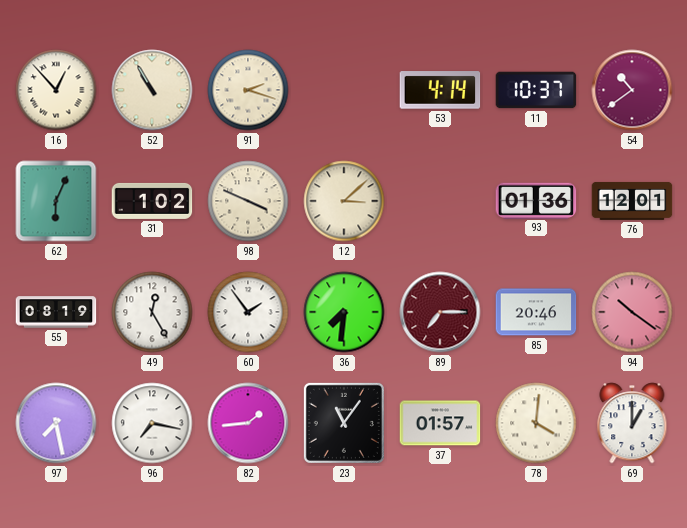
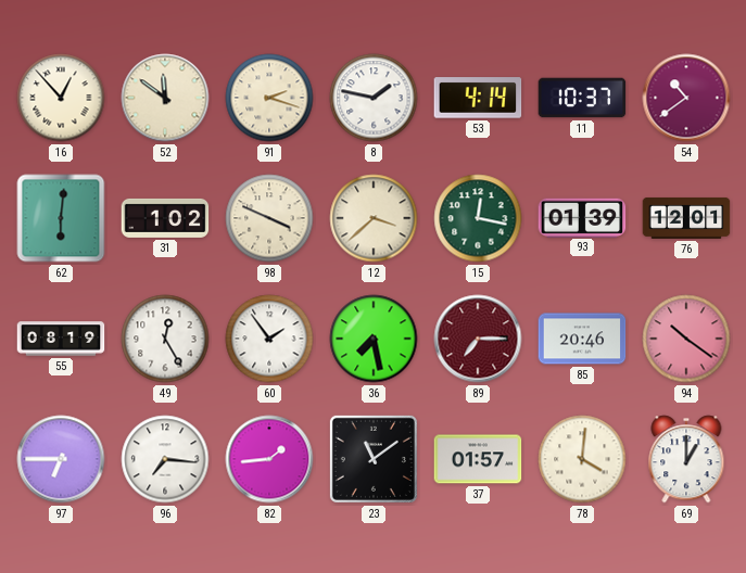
52: 10:55 -> 11:51 (165, 98)
8: none -> 1:47 (374, 98)
62: 6:04 -> 6:01 (61, 218)
12: 3:08 -> 3:38 (374, 218)
15: none -> 12:17 (478, 218)
93: 01:36 -> 01:39 (582, 217)
36: 7:31 -> 7:28 (374, 339)
97: 7:28 -> 6:45 (61, 459)
96: 7:17 -> 7:16 (165, 459)
23: 11:06 -> 11:09 (374, 459)
